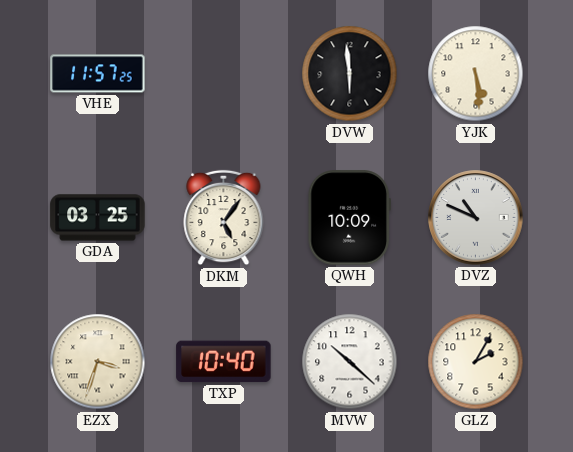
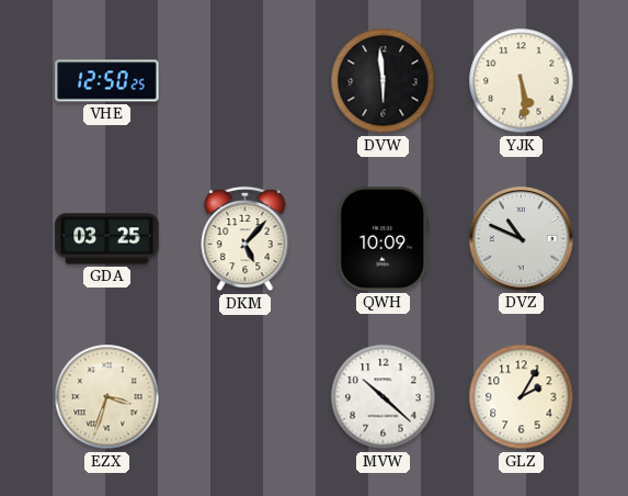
VHE: 11:57 -> 12:50 (107, 81)
DKM: 5:06 -> 5:07 (246, 239)
TXP: 10:40 -> none (224, 362)
